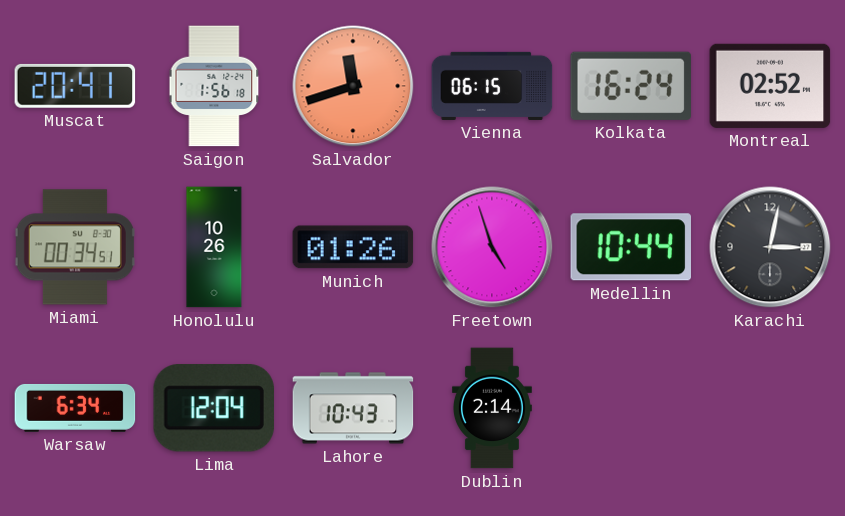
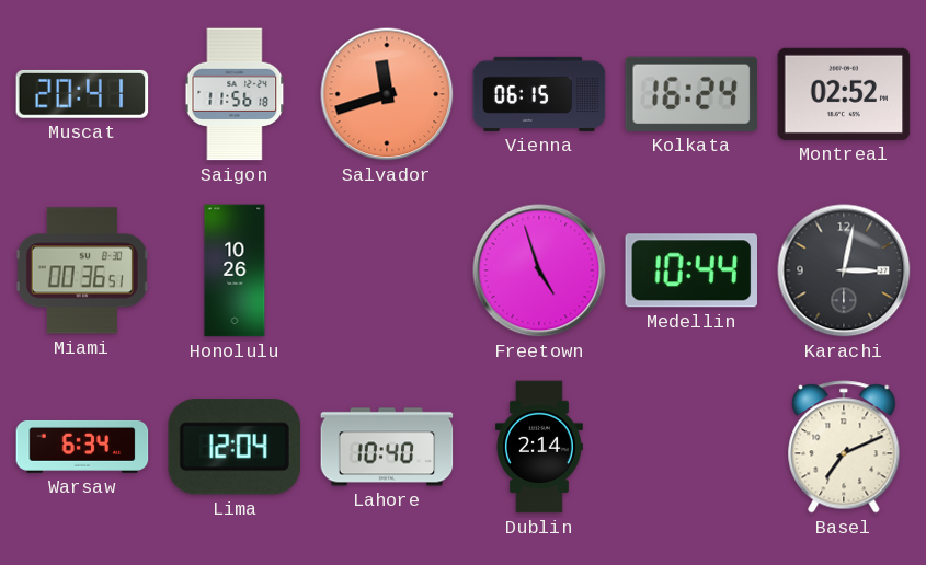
Saigon: 1:56 -> 11:56 (235, 94)
Miami: 00:34 -> 00:36 (82, 270)
Munich: 01:26 -> none (353, 247)
Lahore: 10:43 -> 10:40 (387, 447)
Basel: none -> 7:11 (844, 447)
